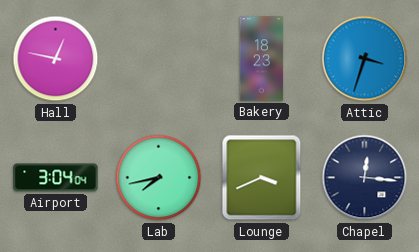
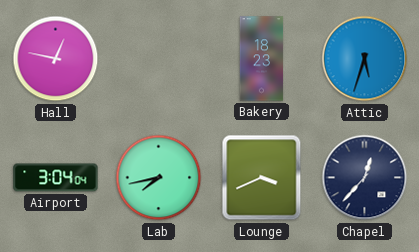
Attic: 3:33 -> 5:33 (365, 59)
Chapel: 12:16 -> 12:37 (365, 178)
